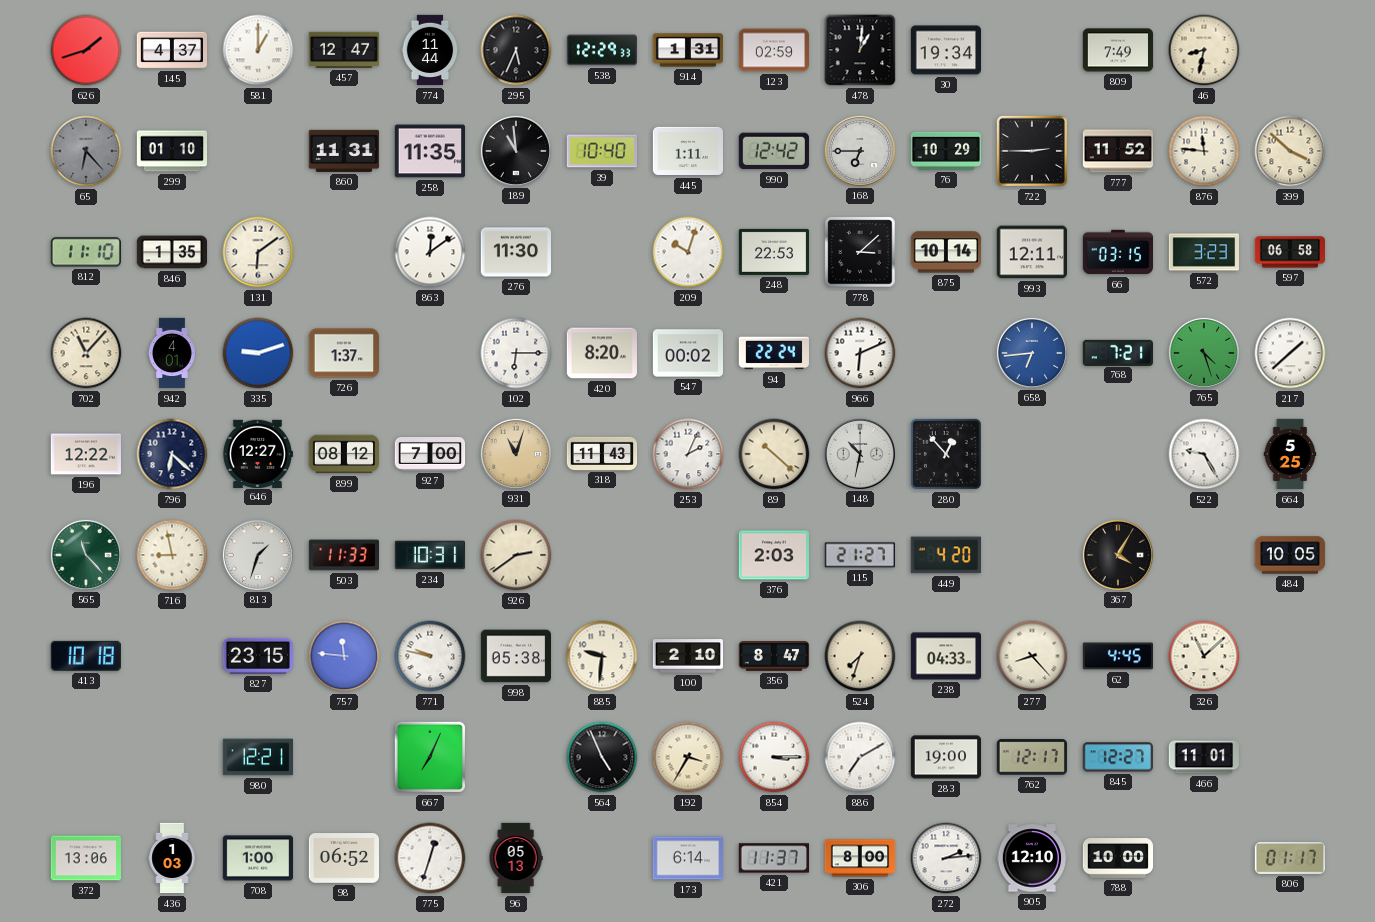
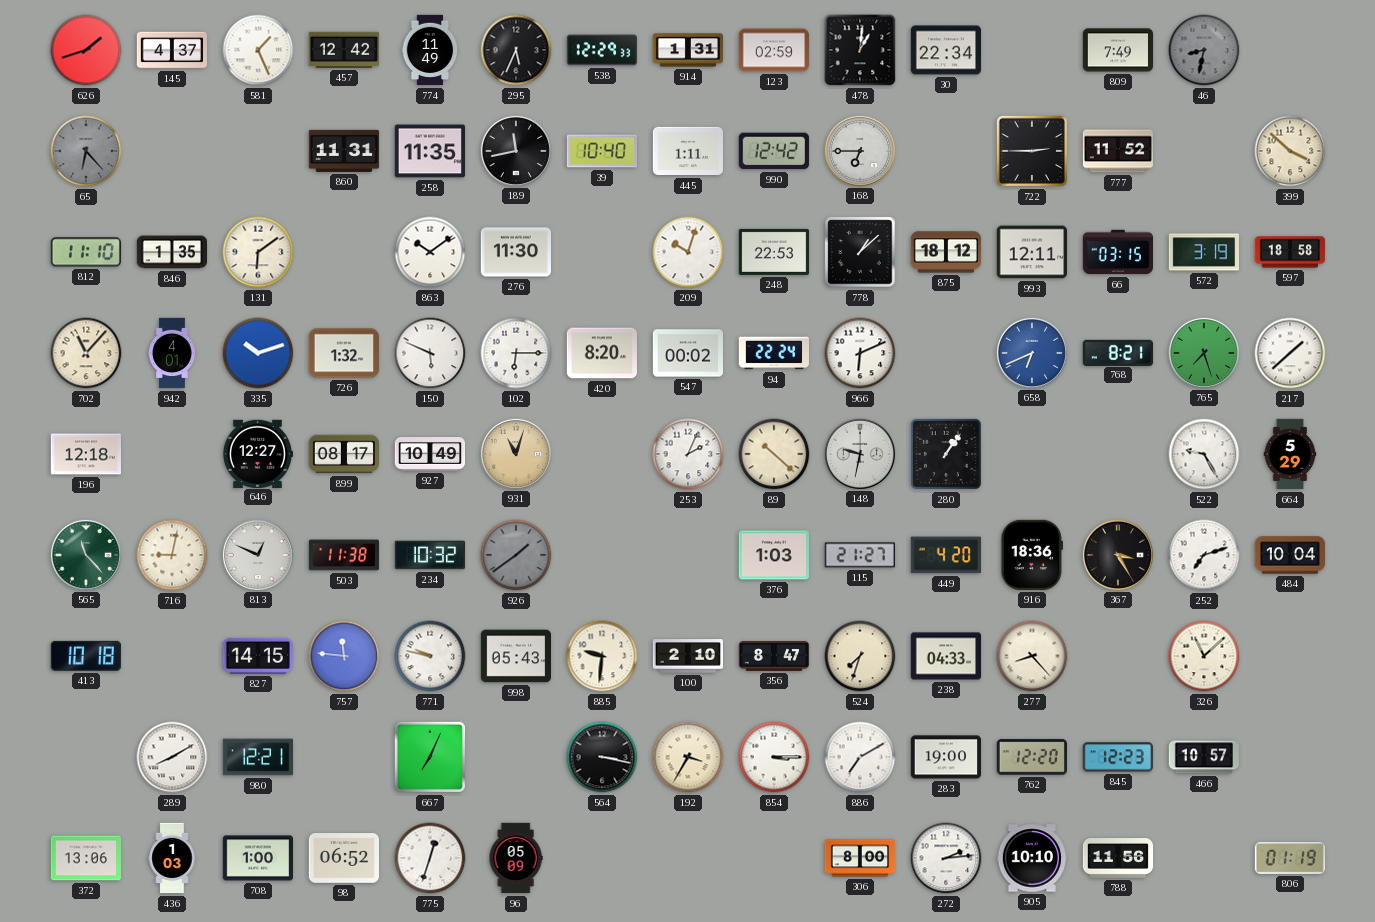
581: 1:00 -> 1:26 (258, 50)
457: 12:47 -> 12:42 (343, 50)
774: 11:44 -> 11:49 (430, 50)
30: 19:34 -> 22:34 (946, 50)
46 dial: cream -> grey (1204, 50)
299: 01:10 -> none (172, 151)
189: 10:59 -> 11:43 (516, 150)
76: 10:29 -> none (945, 151)
876: 11:46 -> none (1204, 151)
863: 12:09 -> 10:09 (430, 252)
778: 3:08 -> 1:08 (860, 252)
875: 10:14 -> 18:12 (946, 252)
572: 3:23 -> 3:19 (1203, 252)
597: 06:58 -> 18:58 (1290, 252)
335: 9:12 -> 10:12 (258, 353)
726: 1:37 -> 1:32 (344, 353)
150: none -> 5:49 (430, 353)
658: 6:44 -> 6:41 (1032, 352)
768: 7:21 -> 8:21 (1117, 352)
765: 4:27 -> 7:27 (1204, 352)
196: 12:22 -> 12:18 (85, 454)
796: 6:22 -> none (172, 454)
899: 08:12 -> 08:17 (343, 454)
927: 7:00 -> 10:49 (430, 455)
318: 11:43 -> none (602, 453)
148: 10:32 -> 9:32 (860, 453)
280: 12:53 -> 1:06 (946, 454)
664: 5:25 -> 5:29 (1290, 454)
716: 8:58 -> 9:02 (172, 555)
813: 1:33 -> 12:49 (258, 554)
503: 11:33 -> 11:38 (344, 555)
234: 10:31 -> 10:32 (429, 555)
926: 2:39 -> 1:39 (516, 555)
926 dial: cream -> grey (516, 555)
376: 2:03 -> 1:03 (773, 555)
916: none -> 18:36 (1032, 555)
367: 4:05 -> 3:25 (1118, 554)
252: none -> 7:12 (1204, 555)
484: 10:05 -> 10:04 (1290, 555)
827: 23:15 -> 14:15 (257, 656)
998: 05:38 -> 05:43 (515, 656)
62: 4:45 -> none (1117, 656)
289: none -> 8:10 (172, 757)
564: 4:56 -> 3:17 (602, 757)
762: 12:17 -> 12:20 (1032, 757)
845: 12:27 -> 12:23 (1118, 757)
466: 11:01 -> 10:57 (1203, 757)
96: 05:13 -> 05:09 (516, 858)
173: 6:14 -> none (687, 858)
421: 11:37 -> none (773, 858)
905: 12:10 -> 10:10 (1031, 858)
788: 10:00 -> 11:56 (1118, 859)
806: 01:17 -> 01:19 (1289, 858)
